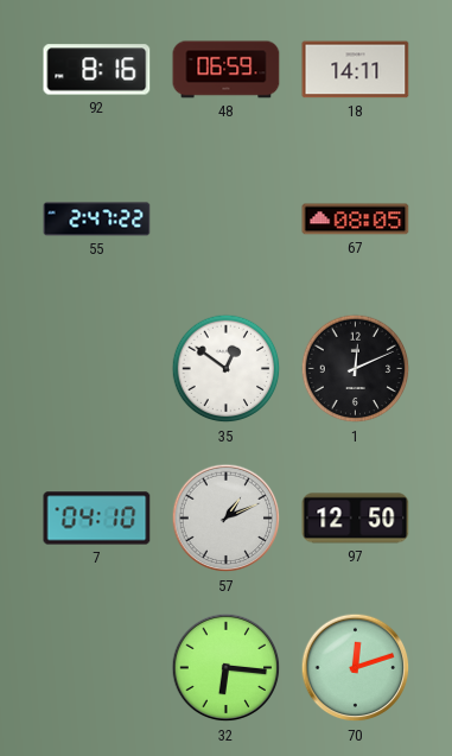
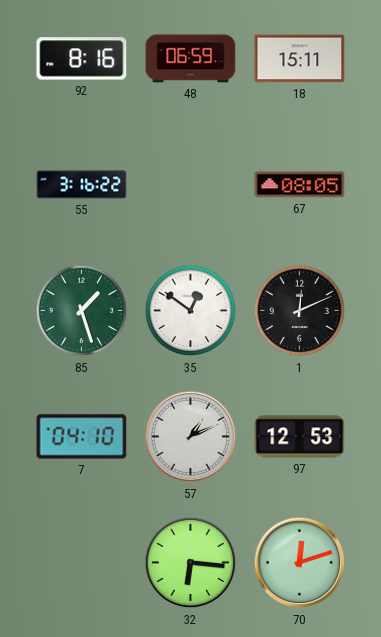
18: 14:11 -> 15:11 (300, 59)
55: 2:47 -> 3:16 (82, 185)
85: none -> 1:27 (82, 311)
97: 12:50 -> 12:53 (300, 437)
